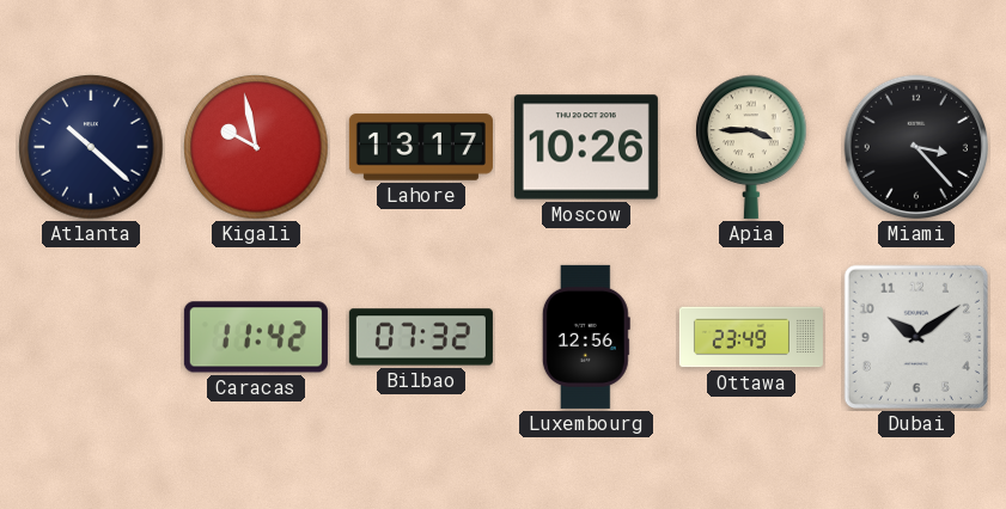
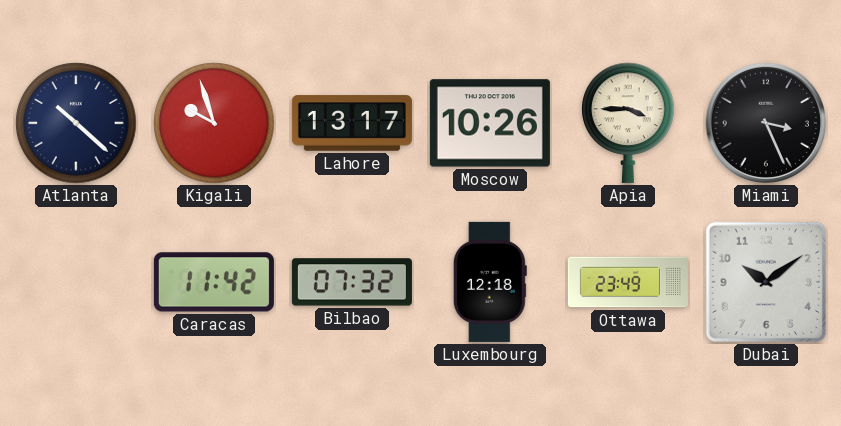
Kigali: 9:58 -> 9:57 (214, 123)
Miami: 3:23 -> 3:26 (766, 123)
Luxembourg: 12:56 -> 12:18 (490, 282)
